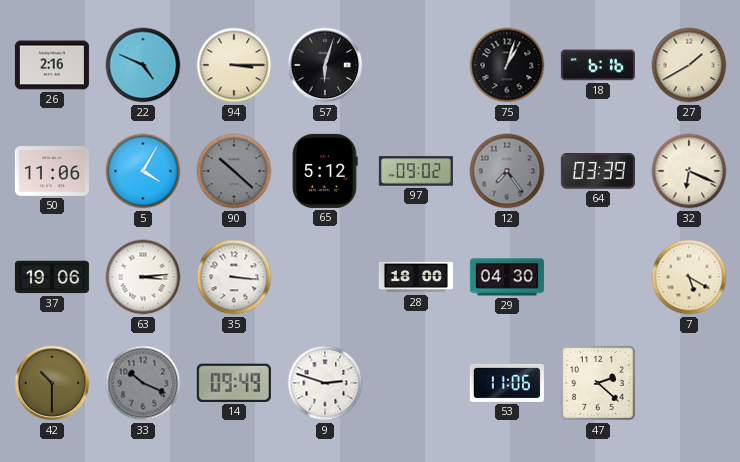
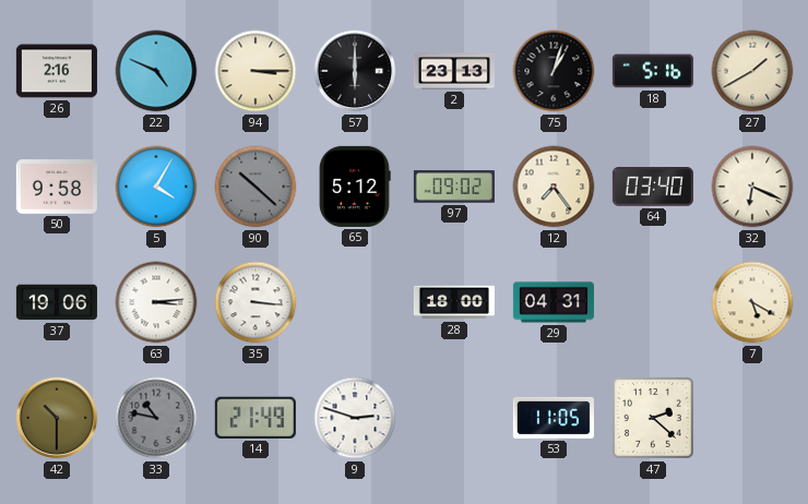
57: 6:03 -> 6:00 (355, 71)
2: none -> 23:13 (454, 71)
18: 6:16 -> 5:16 (653, 71)
50: 11:06 -> 9:58 (57, 188)
12 dial: grey -> cream (554, 187)
64: 03:39 -> 03:40 (653, 187)
29: 04:30 -> 04:31 (554, 302)
33: 10:19 -> 10:47 (156, 418)
14: 09:49 -> 21:49 (256, 418)
53: 11:06 -> 11:05 (554, 418)
